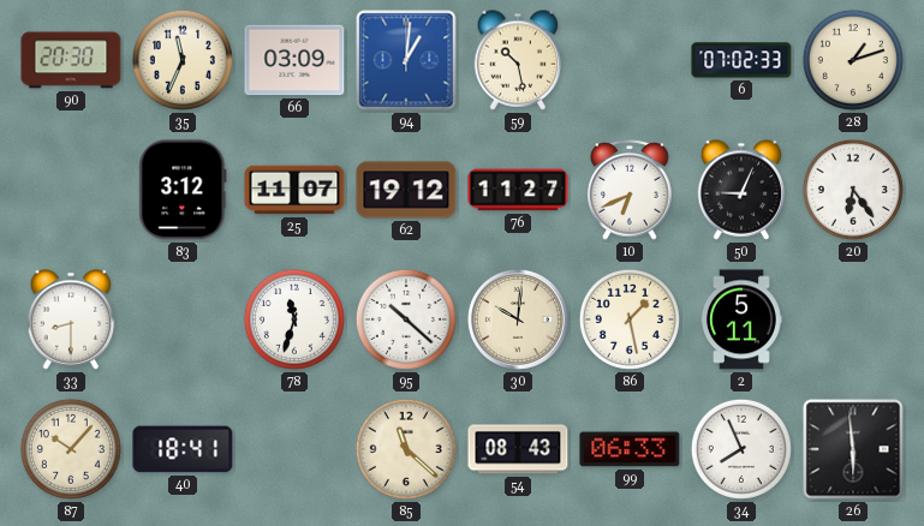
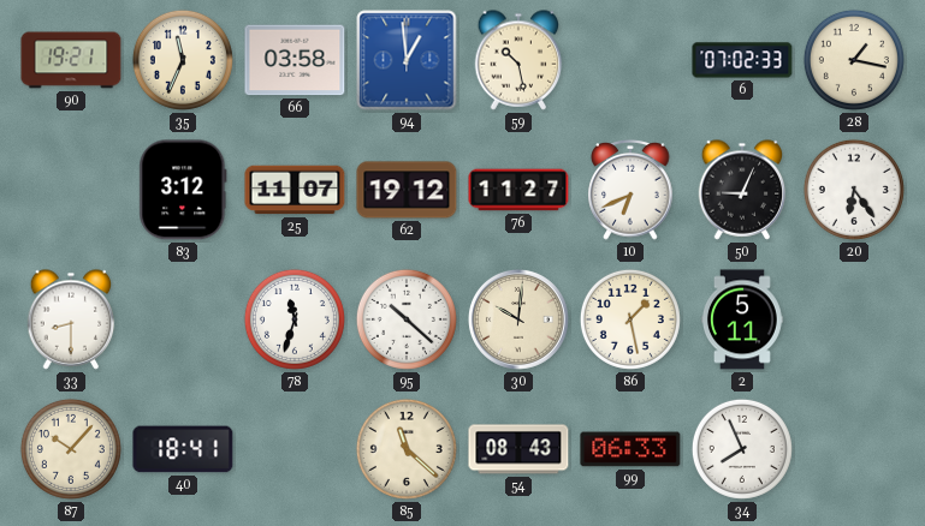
90: 20:30 -> 19:21 (71, 60)
66: 03:09 -> 03:58 (295, 60)
94: 1:01 -> 12:59 (407, 60)
28: 1:12 -> 1:17 (854, 60)
26: 5:59 -> none (853, 449)
